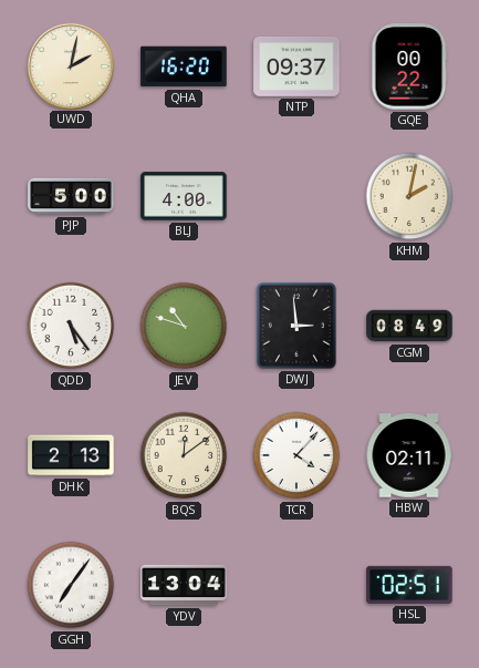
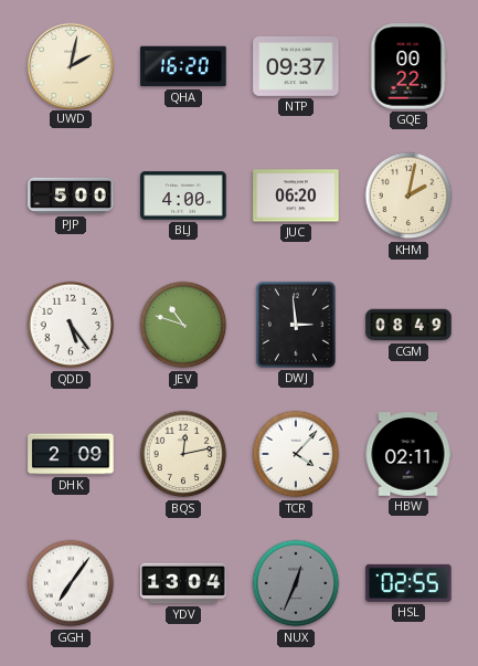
JUC: none -> 06:20 (296, 195)
DHK: 2:13 -> 2:09 (71, 454)
BQS: 12:09 -> 12:13 (183, 454)
NUX: none -> 12:34 (296, 583)
HSL: 02:51 -> 02:55 (408, 583)
